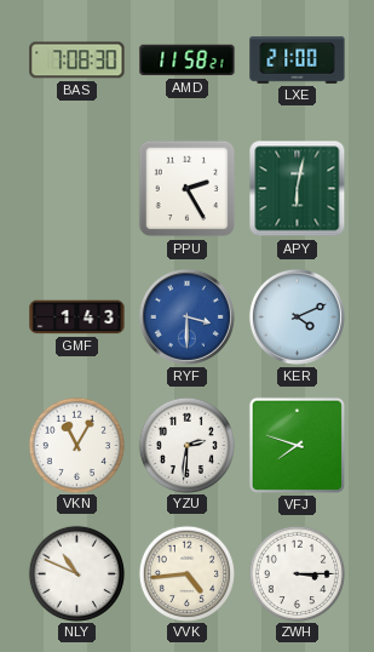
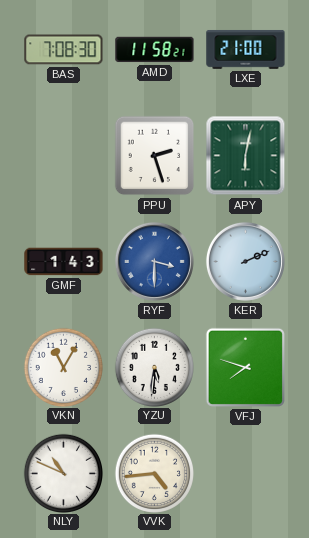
PPU: 2:25 -> 2:27 (155, 156)
KER: 4:11 -> 2:11 (245, 261)
YZU: 2:31 -> 5:31 (154, 367)
ZWH: 3:15 -> none (297, 573)
